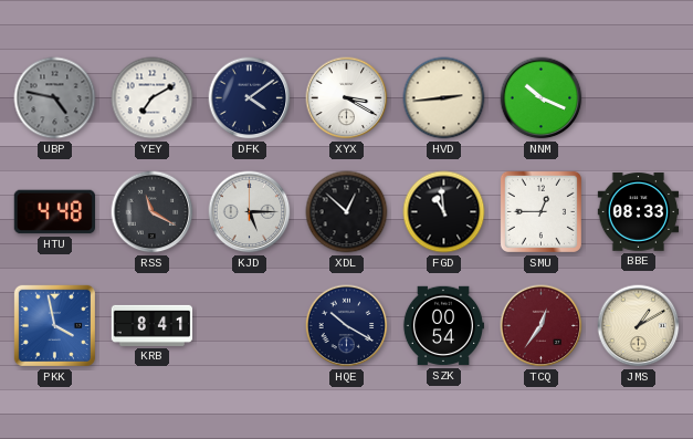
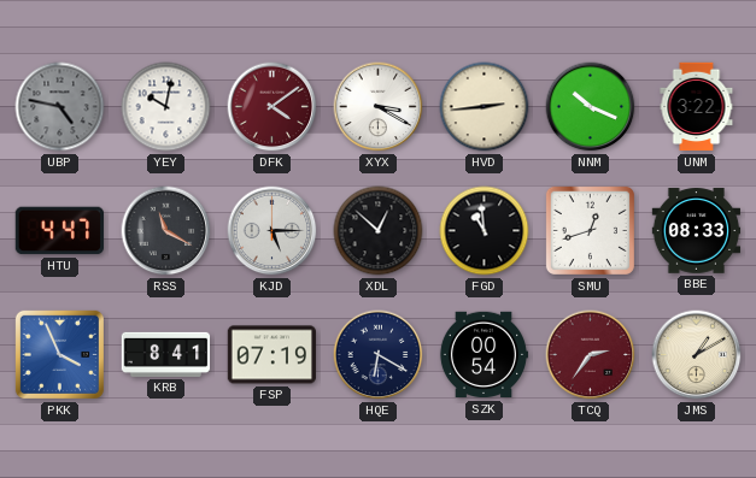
YEY: 7:10 -> 10:02 (166, 107)
DFK dial: navy -> burgundy (272, 107)
UNM: none -> 3:22 (697, 107)
HTU: 4:48 -> 4:47 (59, 231)
SMU: 12:45 -> 12:42 (590, 230)
PKK: 3:58 -> 3:56 (59, 354)
FSP: none -> 07:19 (272, 355)
HQE: 10:20 -> 6:20 (379, 355)
TCQ: 12:36 -> 2:36 (591, 355)
